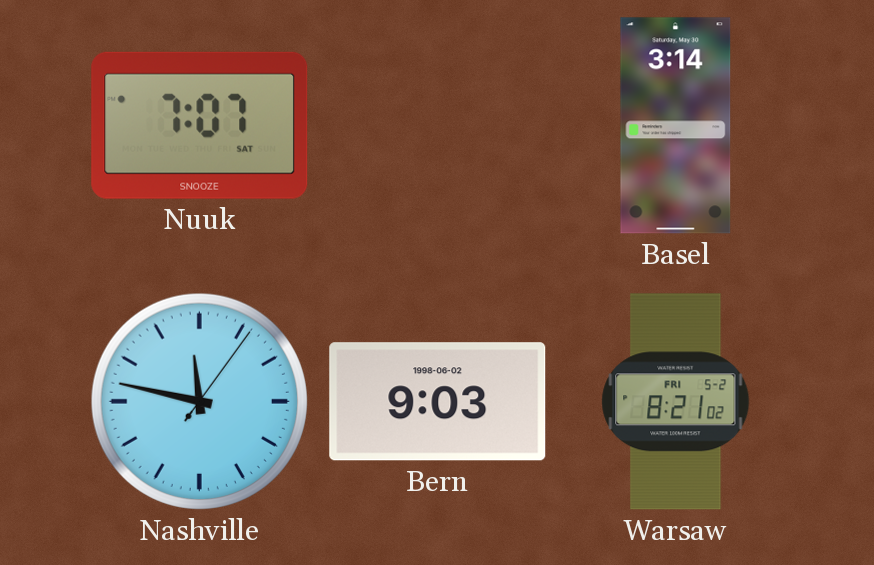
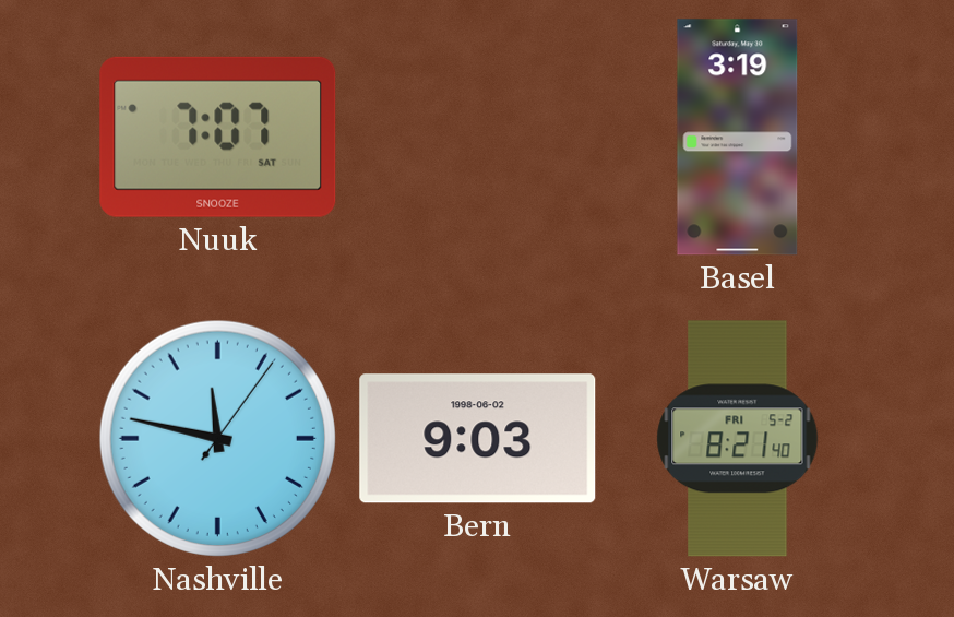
Basel: 3:14 -> 3:19 (738, 138)
Warsaw: 8:21:02 -> 8:21:40 (738, 439)
